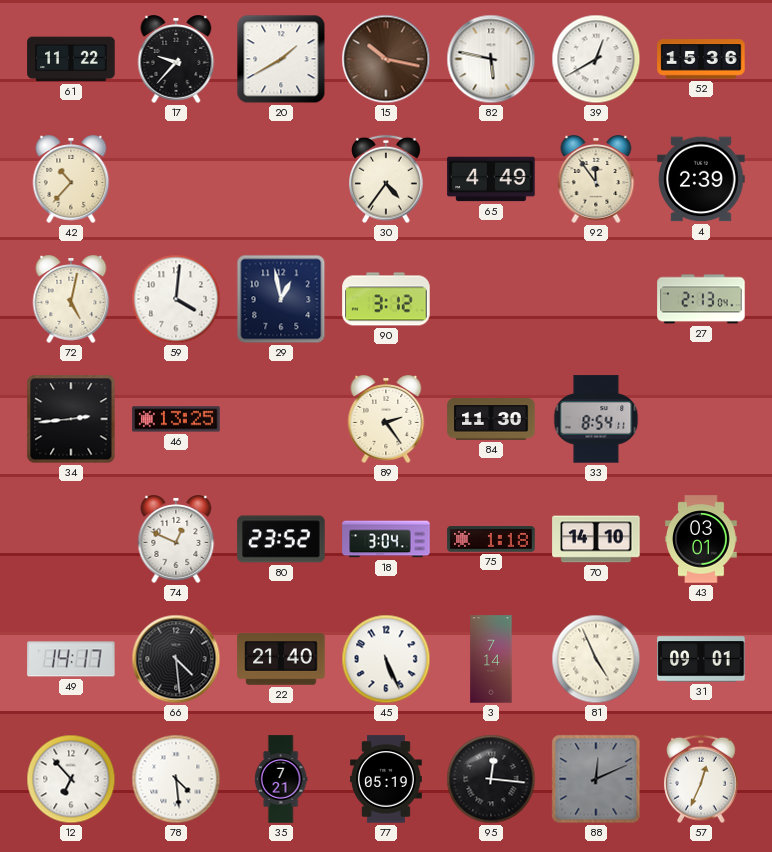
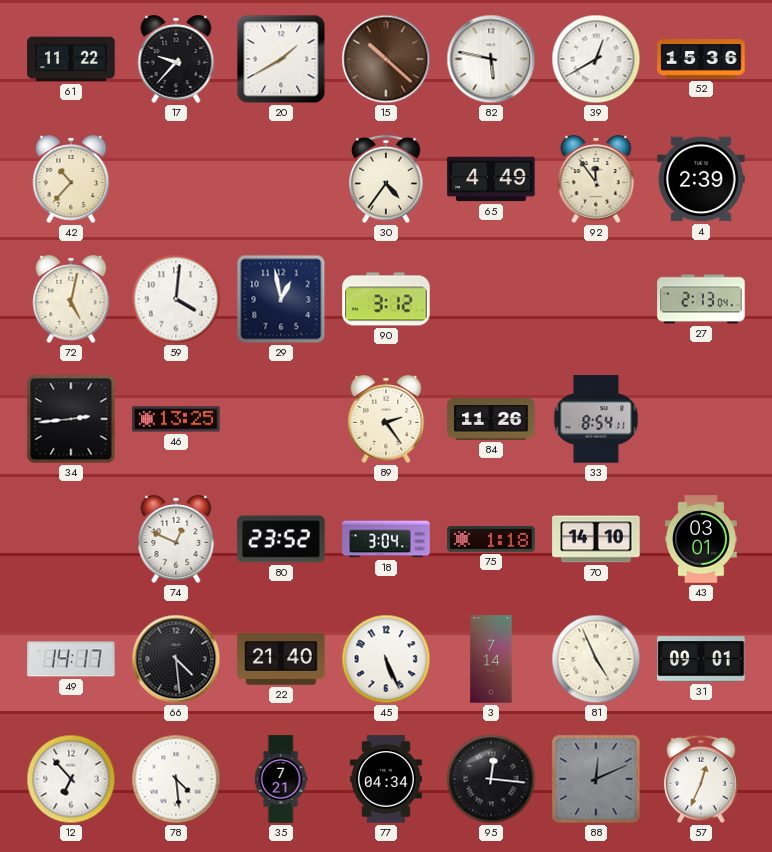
15: 10:17 -> 10:22 (386, 59)
84: 11:30 -> 11:26 (491, 419)
77: 05:19 -> 04:34 (386, 779)
